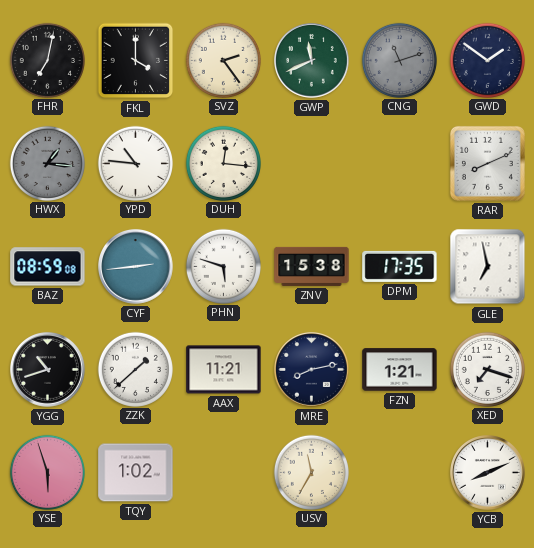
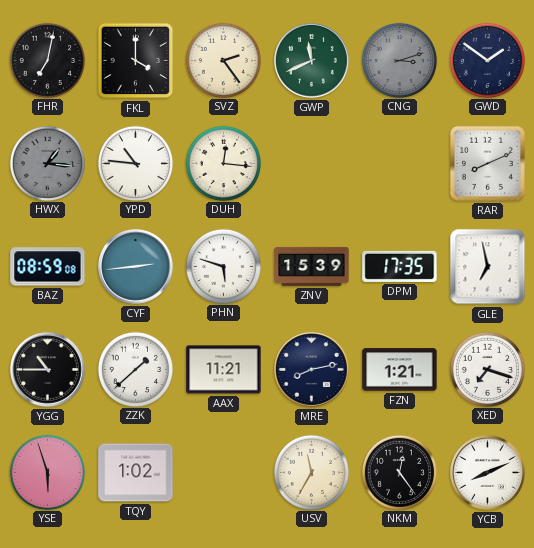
CNG: 11:12 -> 3:12 (399, 60)
ZNV: 15:38 -> 15:39 (312, 266)
YGG: 10:42 -> 10:45 (48, 370)
NKM: none -> 12:24 (399, 472)
